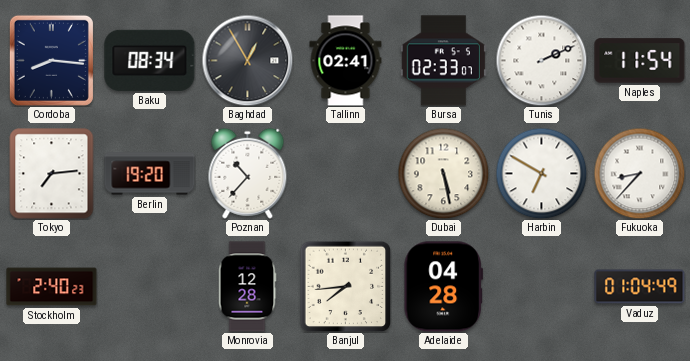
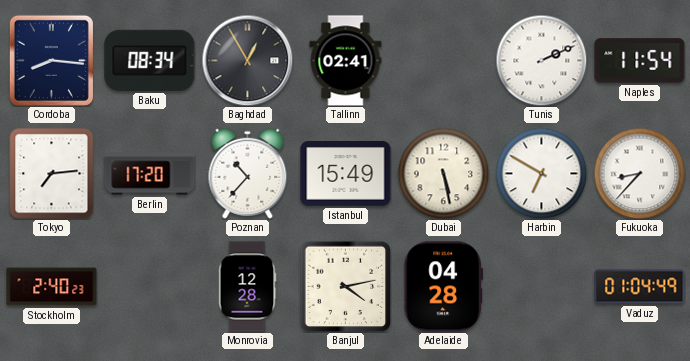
Bursa: 02:33 -> none (443, 61)
Berlin: 19:20 -> 17:20 (150, 174)
Istanbul: none -> 15:49 (346, 174)
Banjul: 7:44 -> 4:13 (345, 286)
